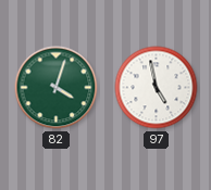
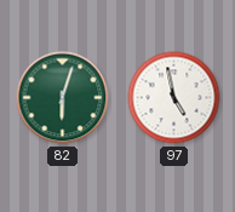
82: 4:03 -> 6:03 (63, 98)
